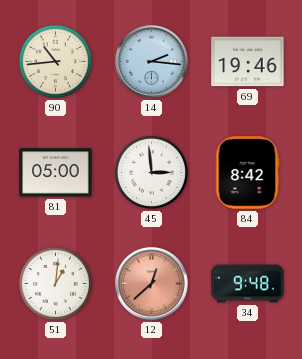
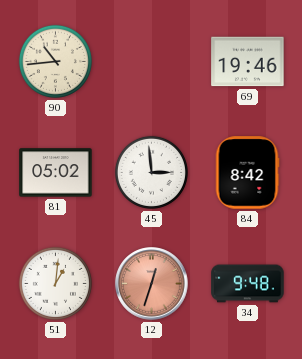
14: 2:16 -> none (152, 62)
81: 05:00 -> 05:02 (56, 173)
12: 12:38 -> 12:33 (152, 284)
